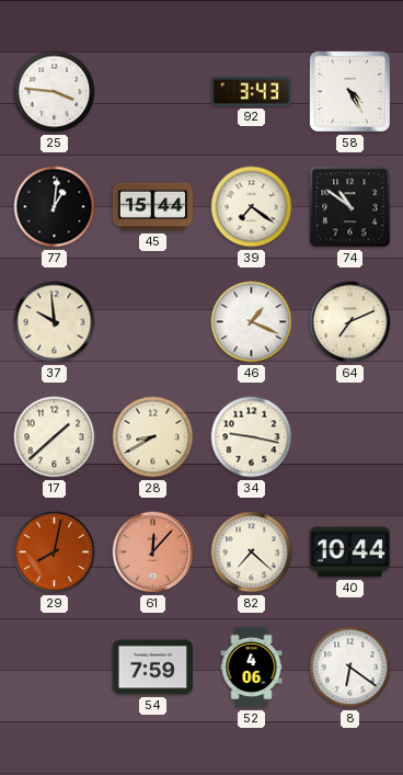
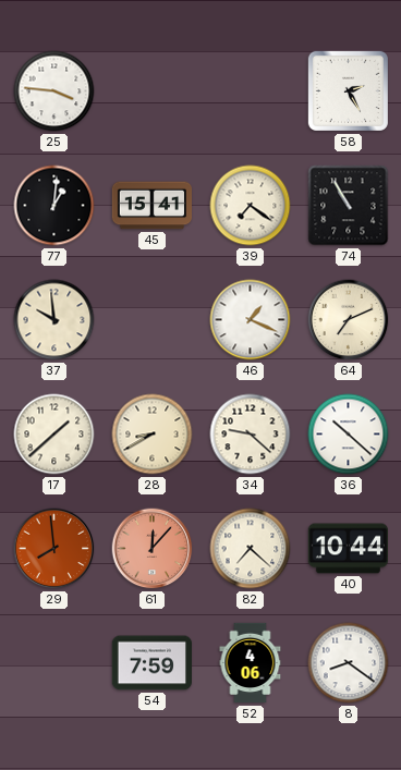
92: 3:43 -> none (251, 92)
58: 4:25 -> 2:25 (348, 90)
45: 15:44 -> 15:41 (151, 206)
74: 10:51 -> 10:55 (349, 206)
34: 9:17 -> 9:22 (251, 435)
36: none -> 10:22 (349, 435)
29: 8:02 -> 7:59 (54, 549)
8: 6:21 -> 8:21 (349, 663)
